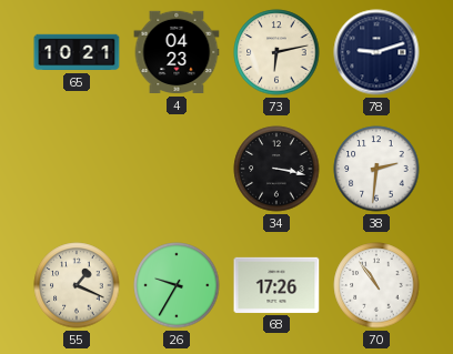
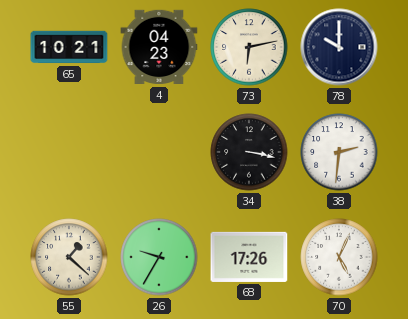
78: 9:12 -> 10:00 (339, 47)
55: 1:19 -> 1:22 (69, 257)
70: 10:54 -> 5:04 (339, 257)
